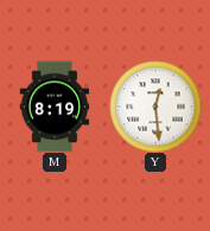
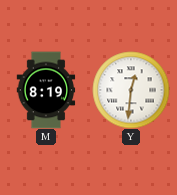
Y: 12:29 -> 12:31 (131, 90)
